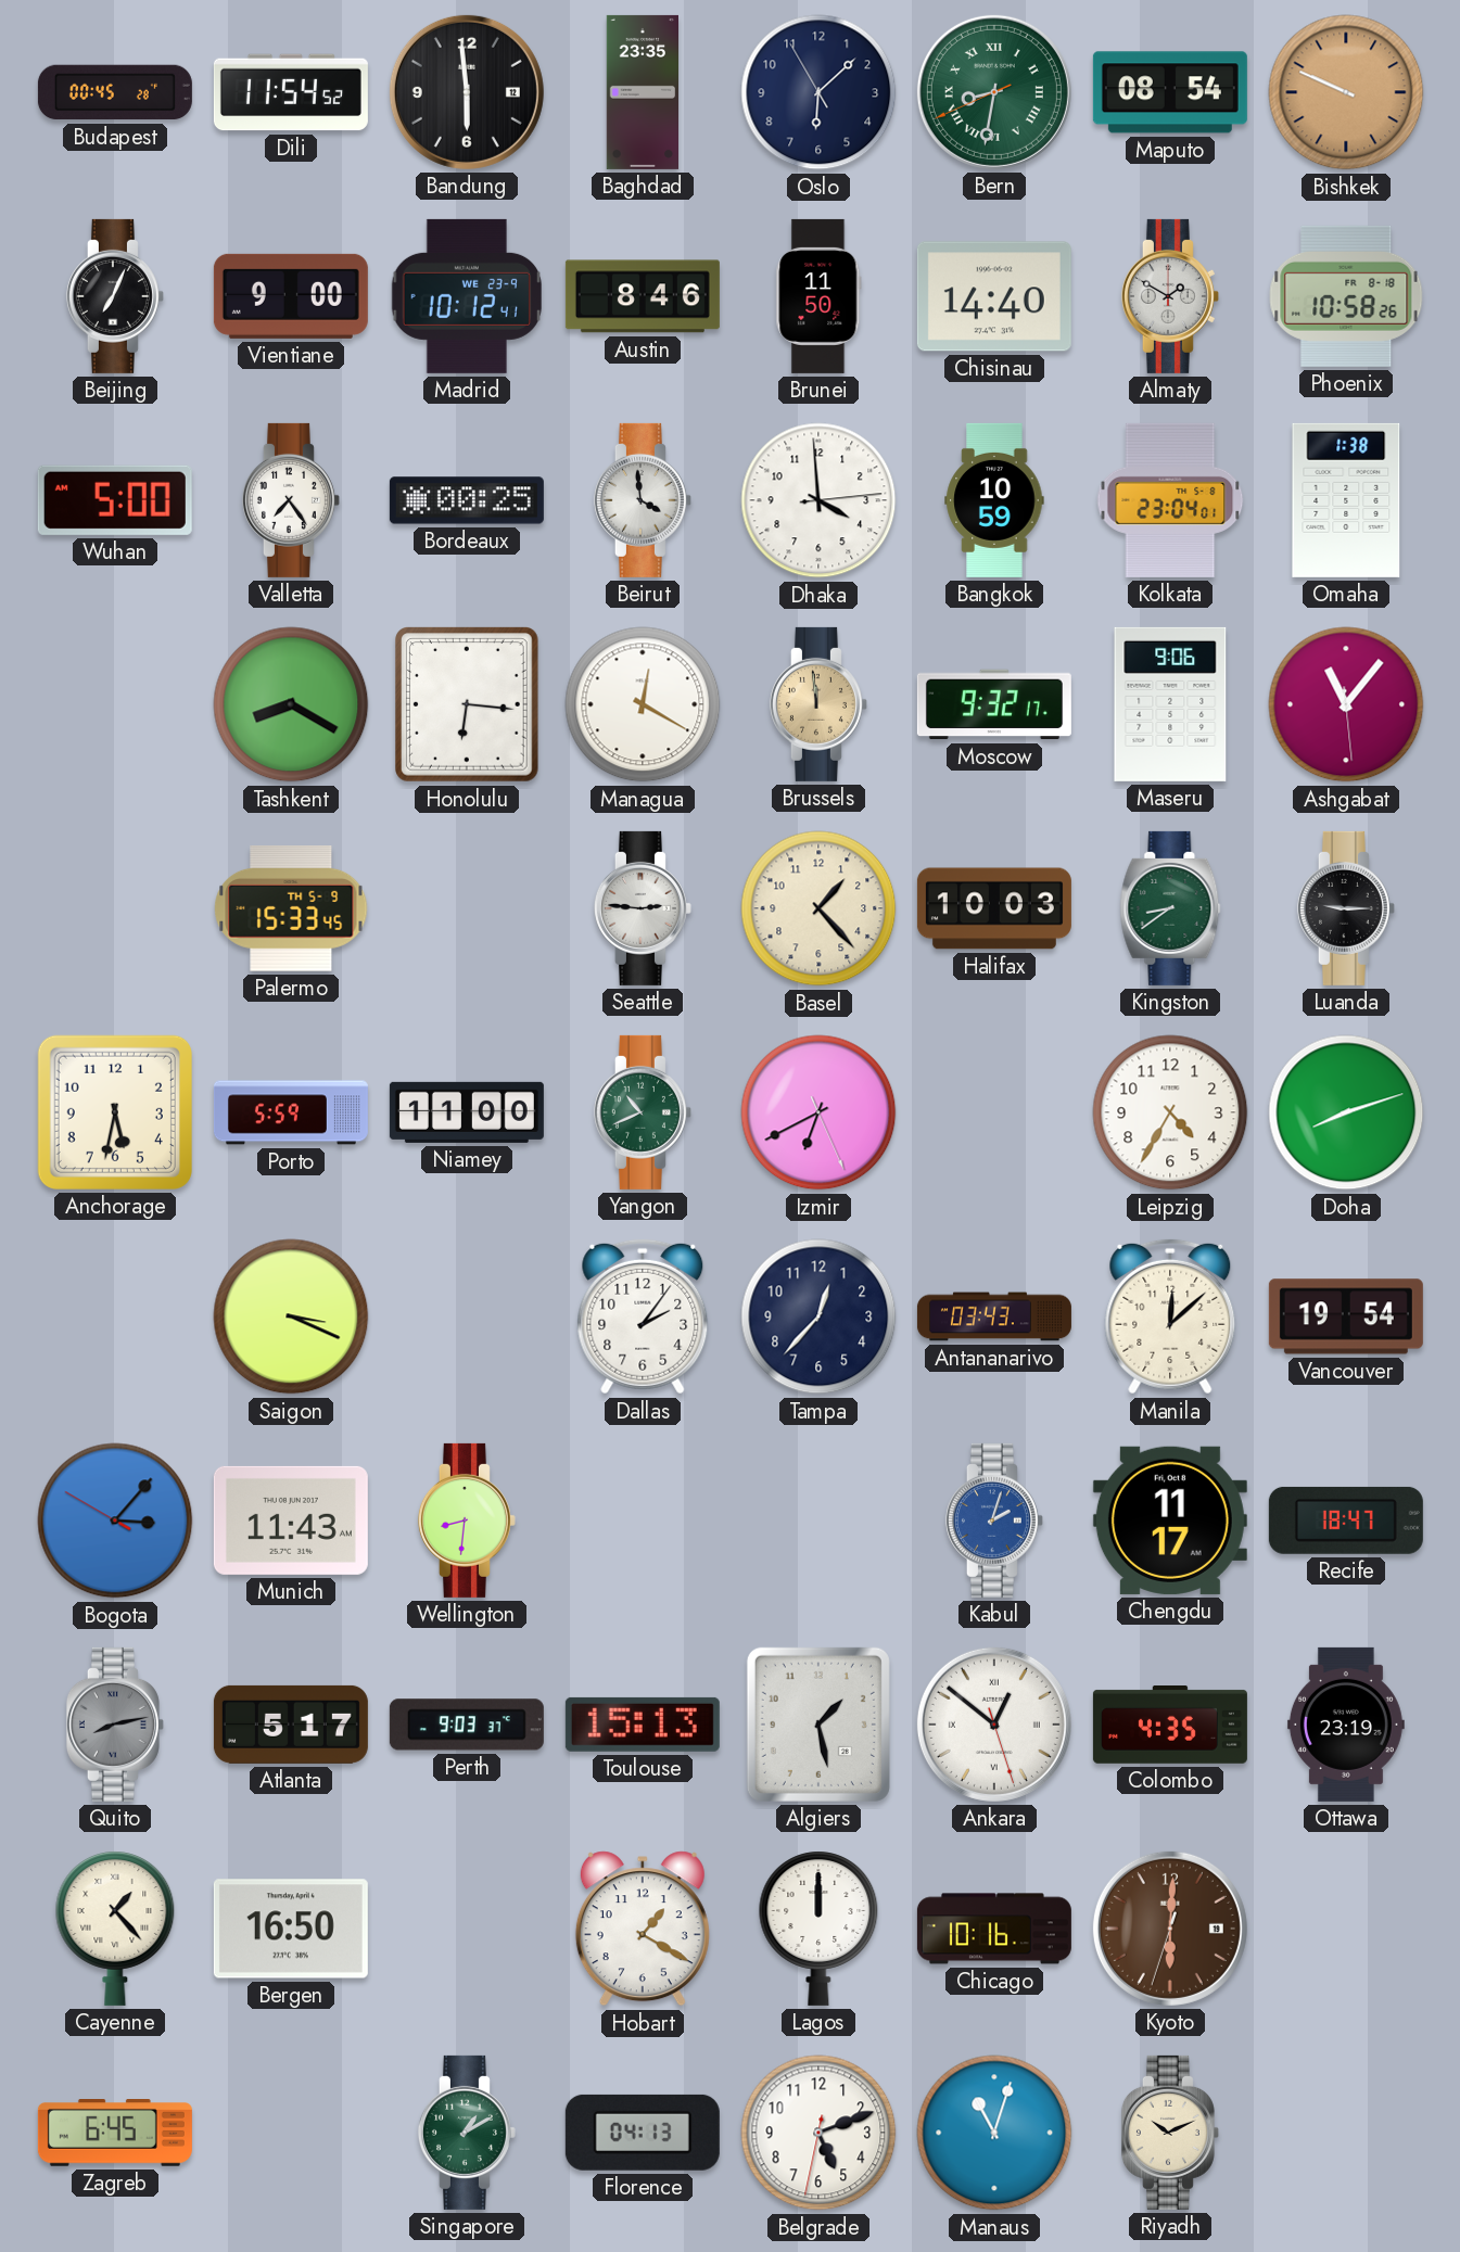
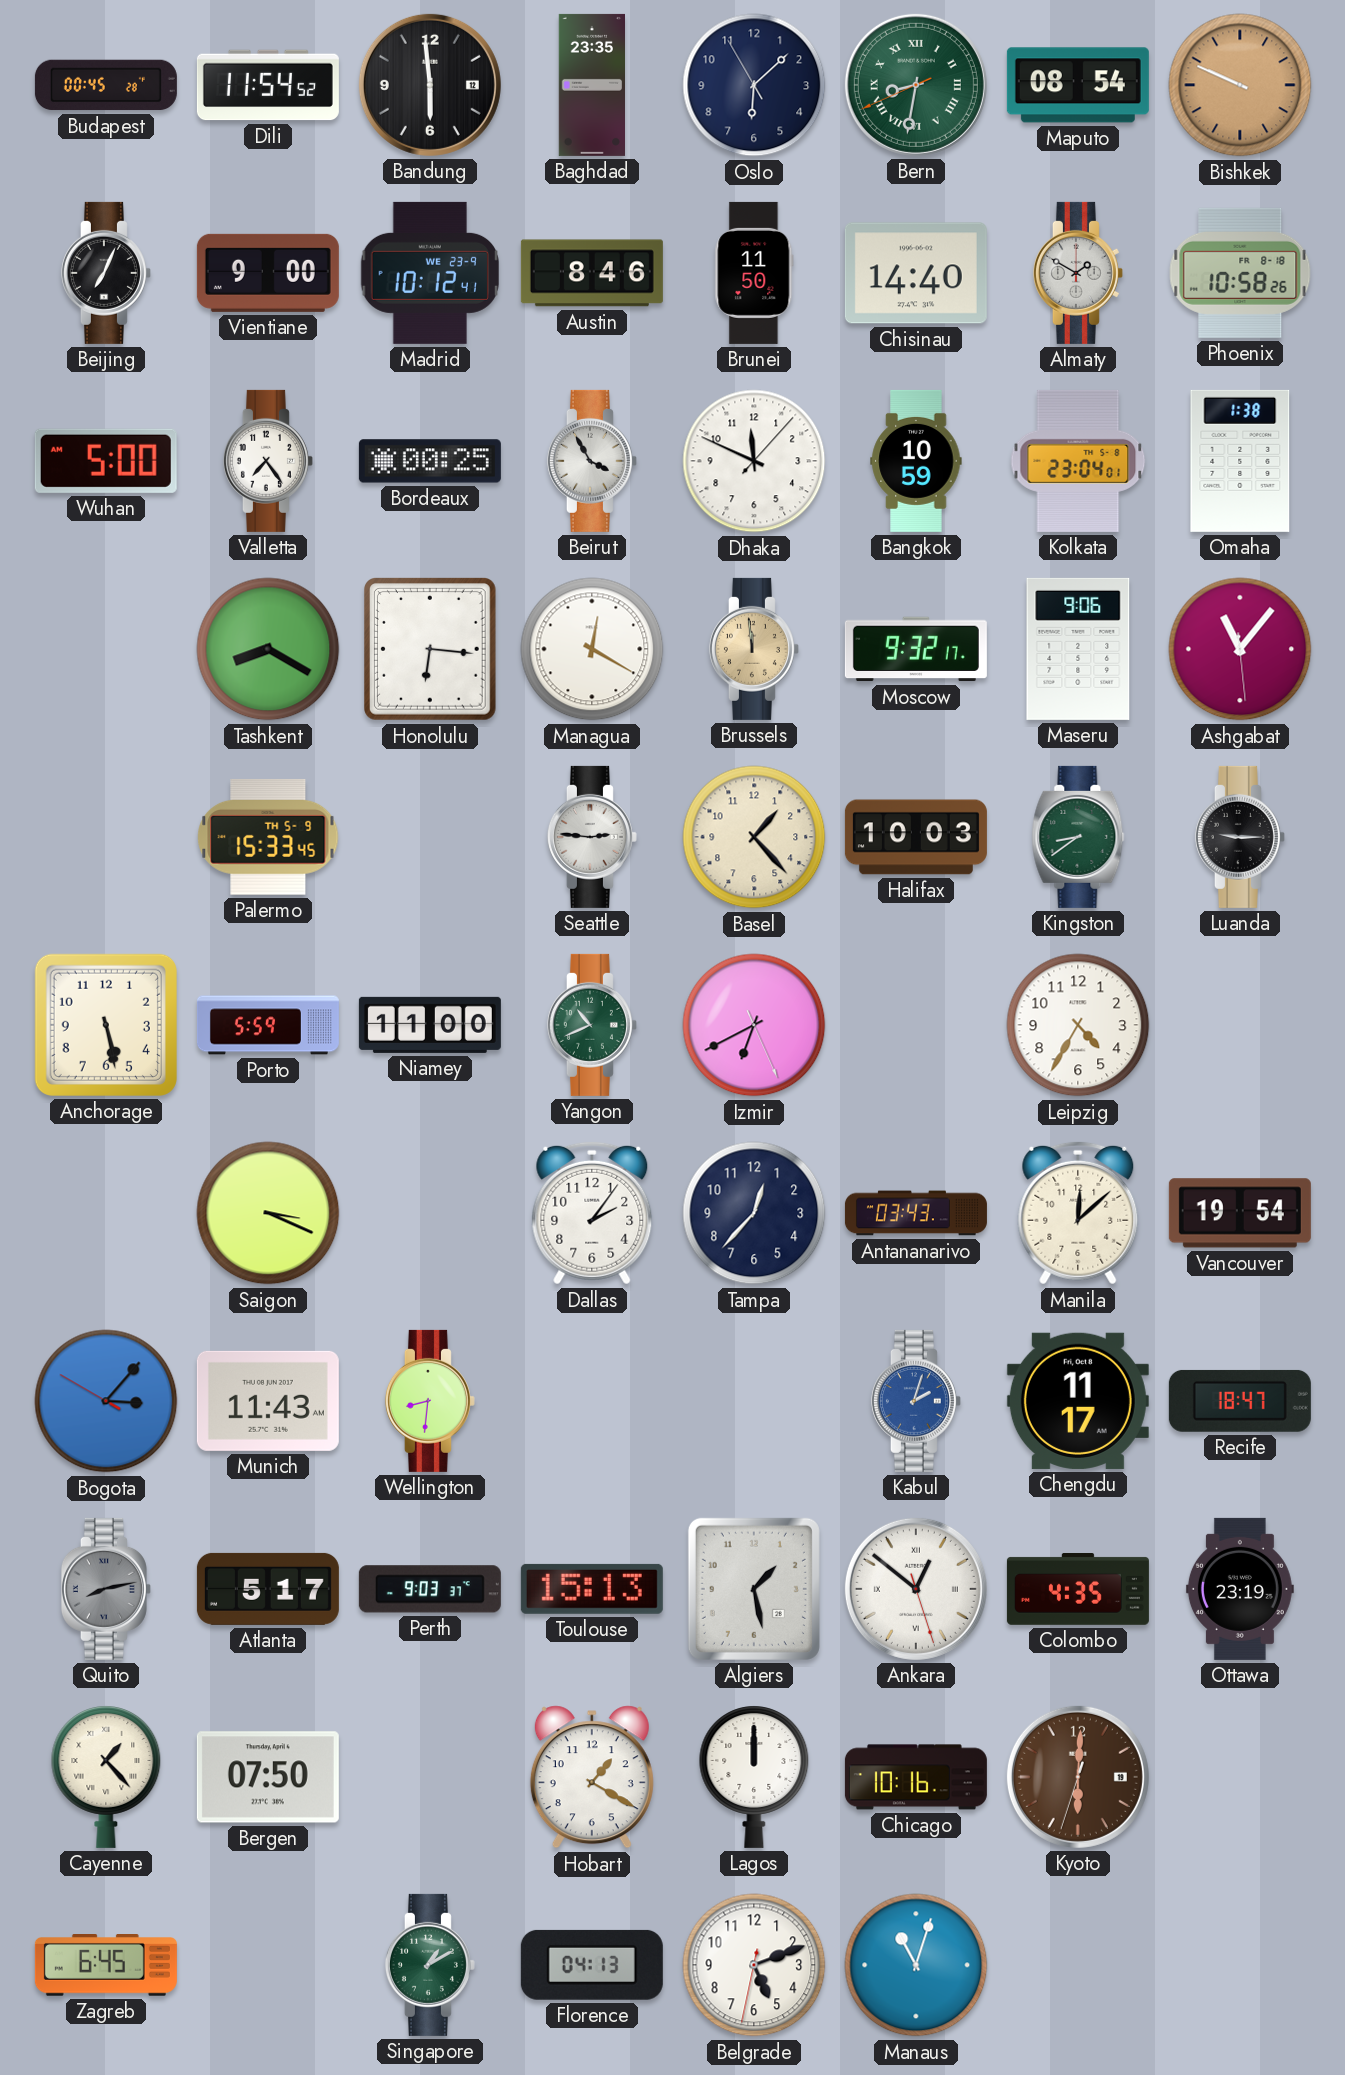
Beirut: 3:59 -> 3:55 (592, 461)
Dhaka: 3:59 -> 11:49 (754, 461)
Anchorage: 5:32 -> 5:28 (106, 1025)
Doha: 8:12 -> none (1346, 1112)
Bergen: 16:50 -> 07:50 (268, 1777)
Riyadh: 10:11 -> none (1170, 2133)
